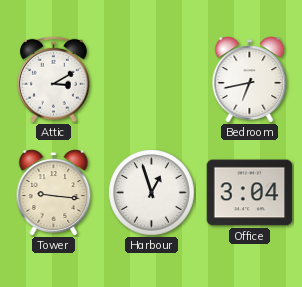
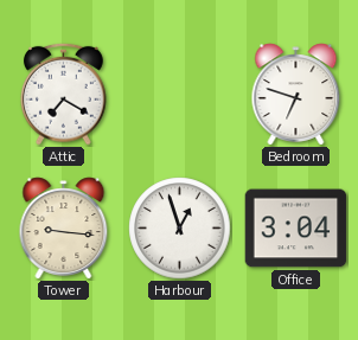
Attic: 3:10 -> 7:20 (64, 94)
Bedroom: 6:43 -> 6:48 (296, 95)
